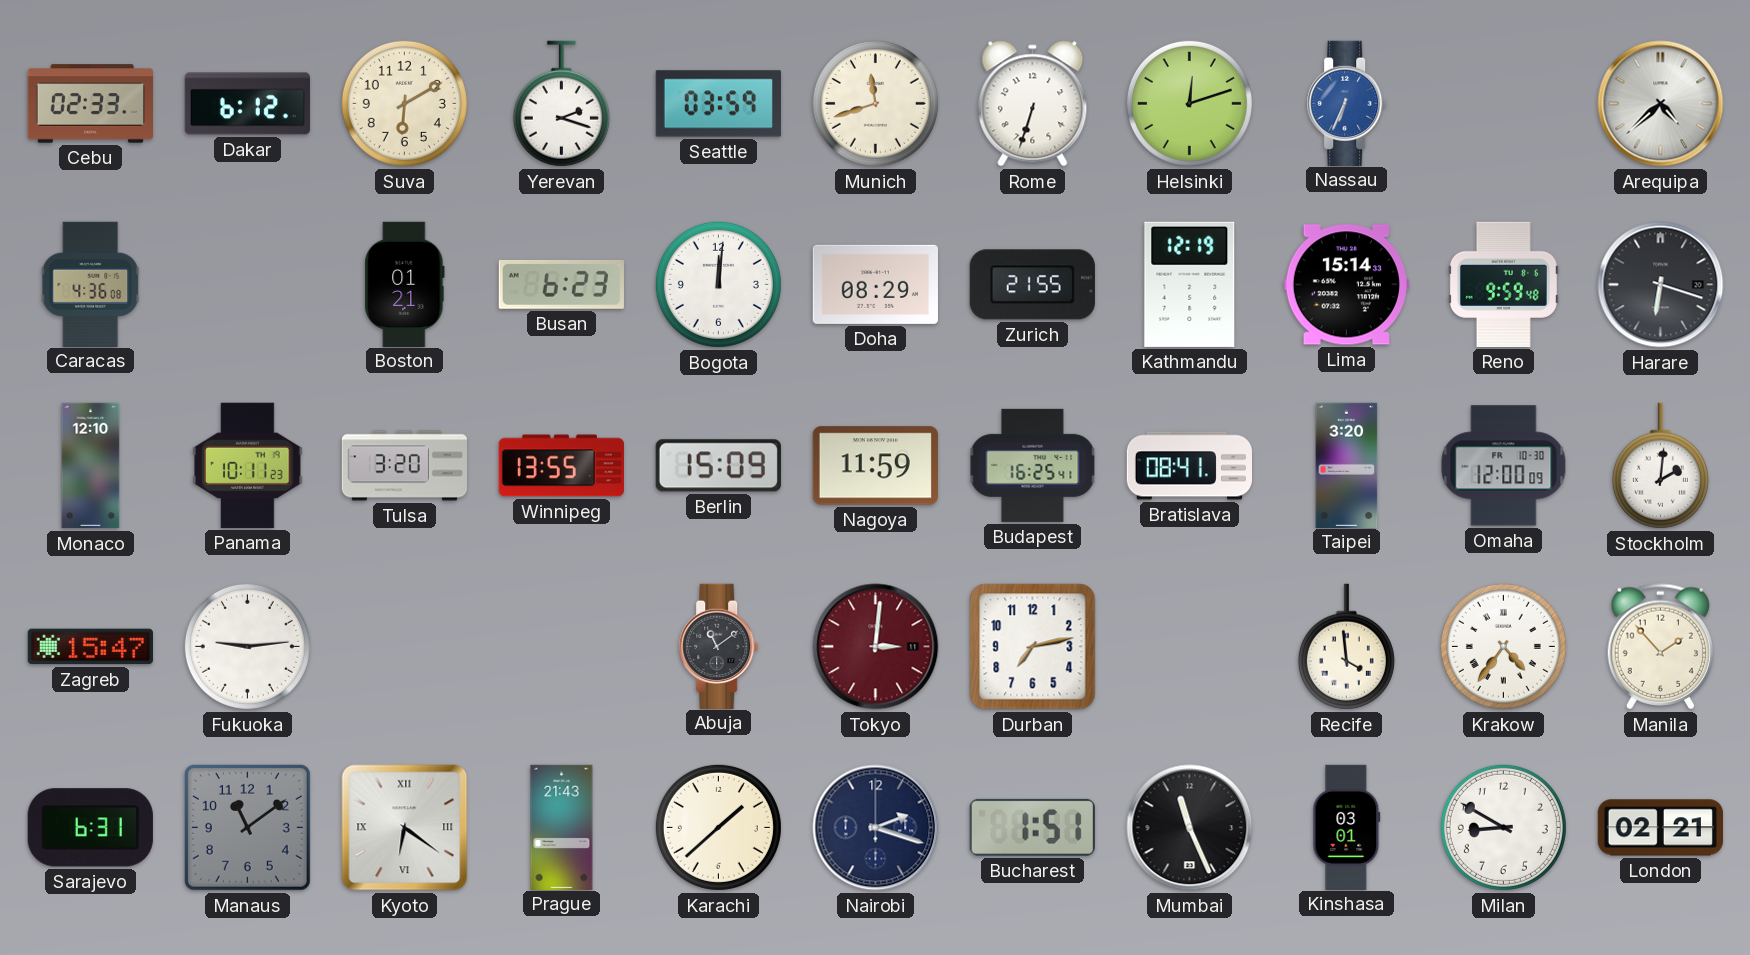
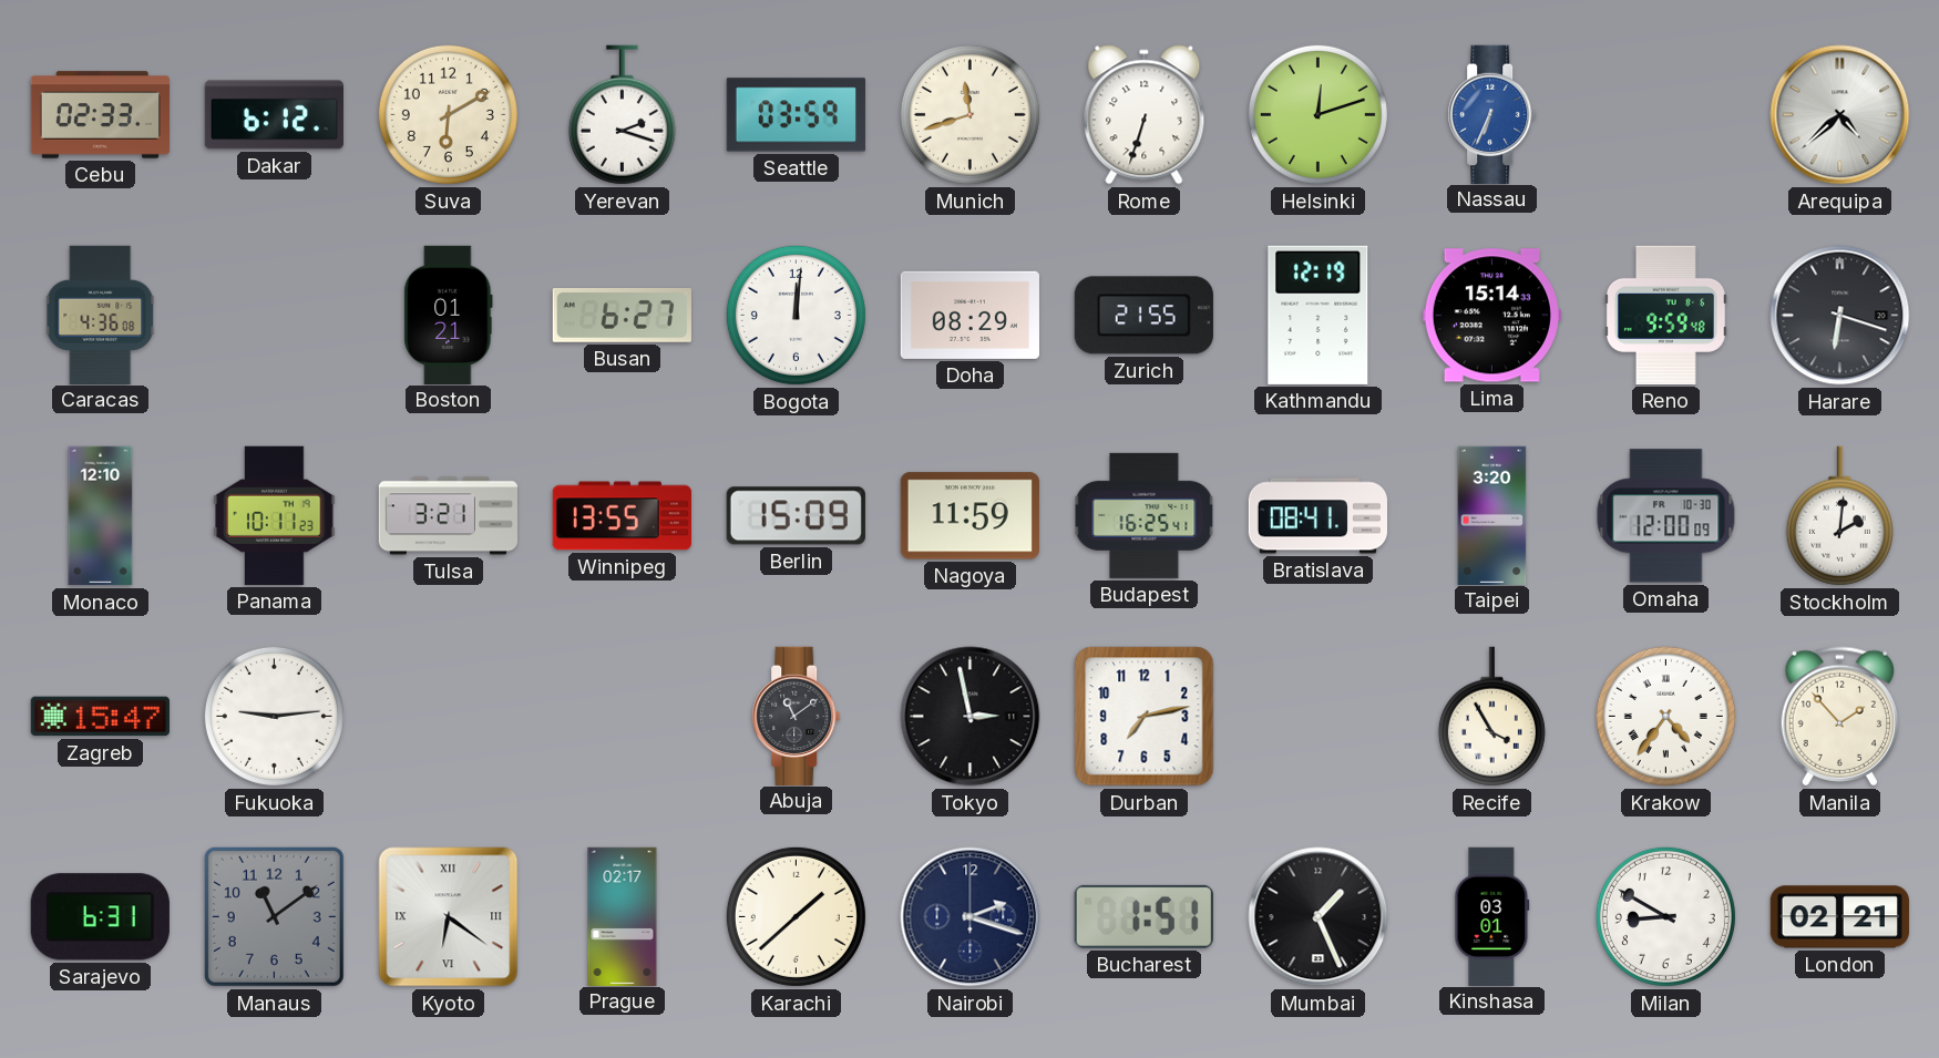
Busan: 6:23 -> 6:27 (622, 316)
Tulsa: 3:20 -> 3:21 (448, 516)
Tokyo: 3:01 -> 2:58 (971, 717)
Tokyo dial: burgundy -> black (971, 717)
Recife: 3:59 -> 3:55 (1491, 717)
Prague: 21:43 -> 02:17 (623, 916)
Mumbai: 11:26 -> 1:26 (1319, 917)
